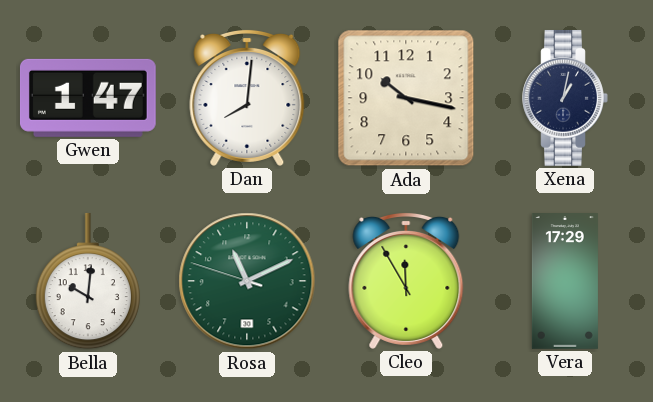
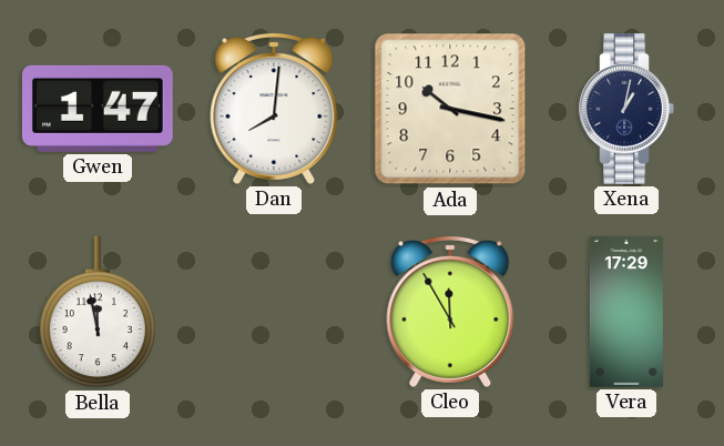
Bella: 10:01 -> 11:58 (98, 312)
Rosa: 11:10 -> none (247, 281)
